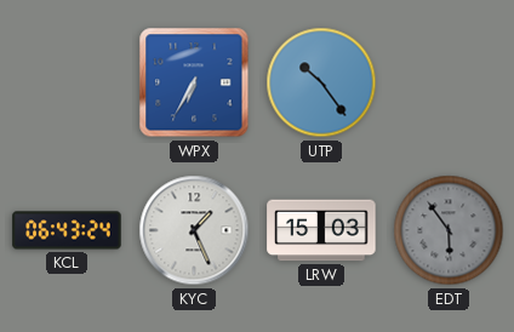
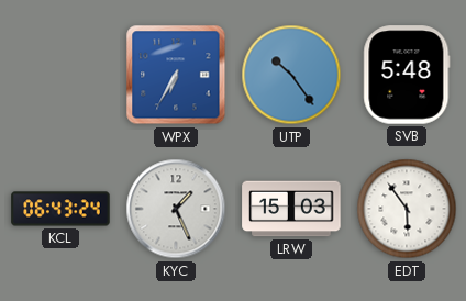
SVB: none -> 5:48 (407, 75)
EDT dial: grey -> white (407, 209)
